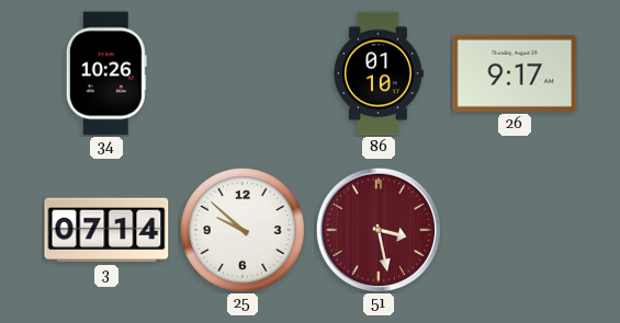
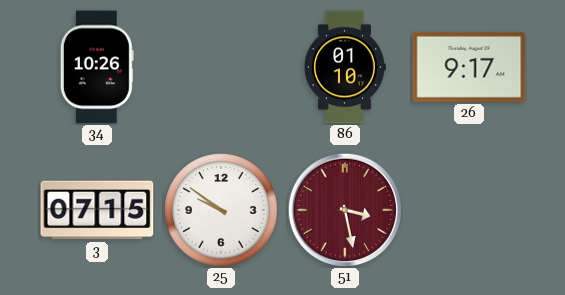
3: 07:14 -> 07:15 (97, 210)
25: 9:52 -> 9:51 (221, 210)
